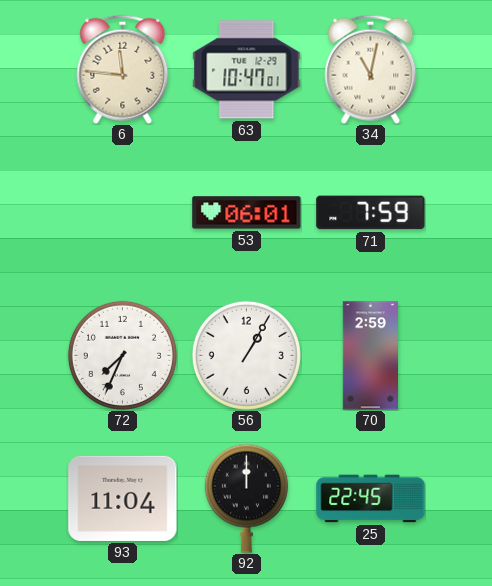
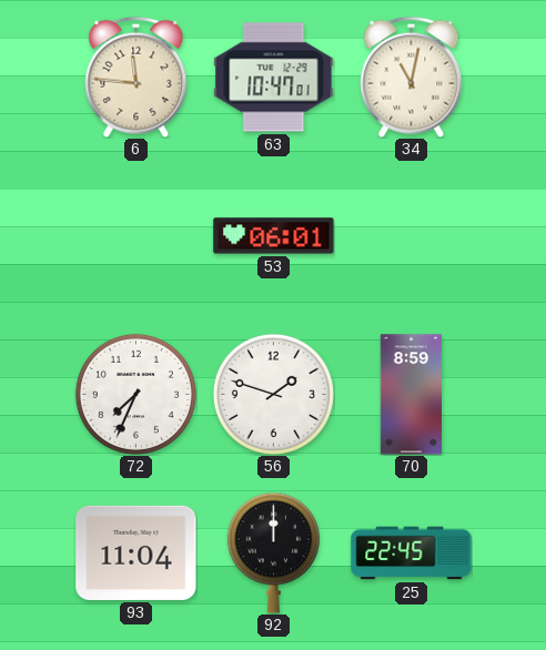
71: 7:59 -> none (371, 213)
56: 1:05 -> 1:48 (273, 394)
70: 2:59 -> 8:59 (411, 395)
